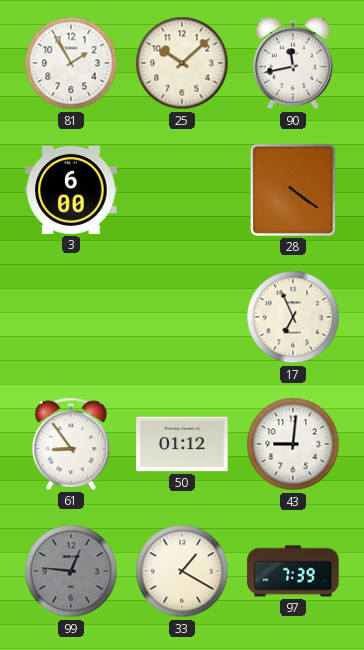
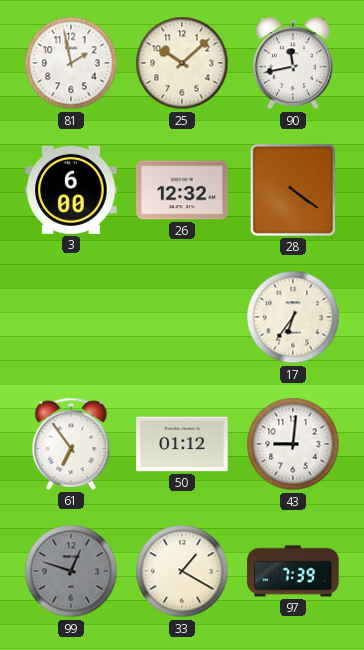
81: 1:55 -> 1:58 (71, 63)
26: none -> 12:32 (182, 190)
17: 6:56 -> 6:36 (293, 317)
61: 8:54 -> 6:54 (71, 444)
99: 12:46 -> 12:48 (71, 571)
